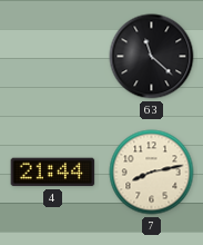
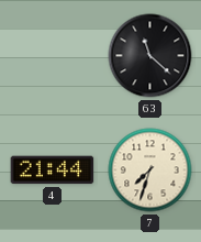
7: 8:13 -> 7:33 (150, 170)
